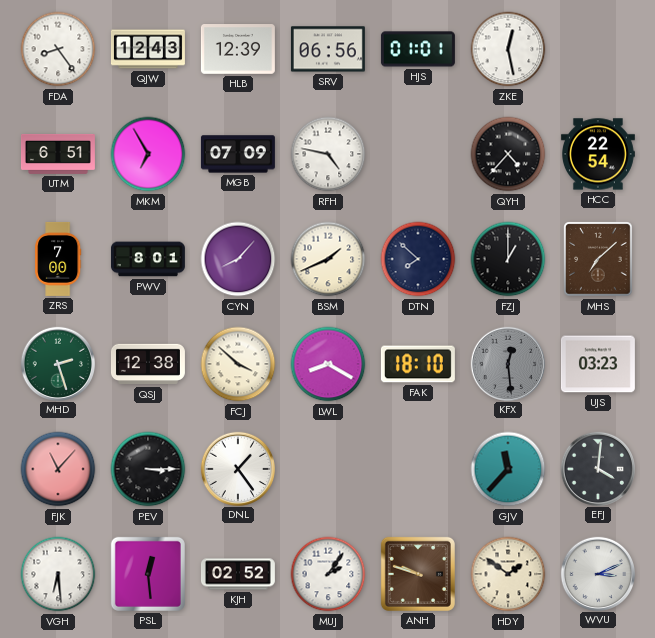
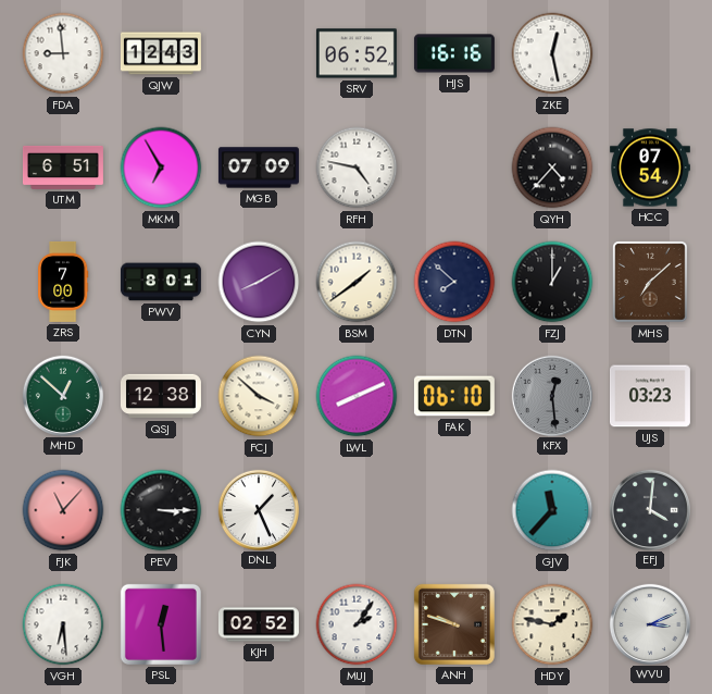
FDA: 8:24 -> 8:59 (63, 53)
HLB: 12:39 -> none (238, 50)
SRV: 06:56 -> 06:52 (357, 53)
HJS: 01:01 -> 16:16 (454, 53)
HCC: 22:54 -> 07:54 (650, 168)
CYN: 8:07 -> 8:10 (259, 282)
BSM: 1:41 -> 1:39 (357, 282)
MHD: 2:27 -> 12:52 (62, 395)
LWL: 8:20 -> 8:11 (357, 396)
FAK: 18:10 -> 06:10 (454, 396)
DNL: 1:24 -> 1:26 (258, 509)
HDY: 1:51 -> 1:47 (552, 624)
